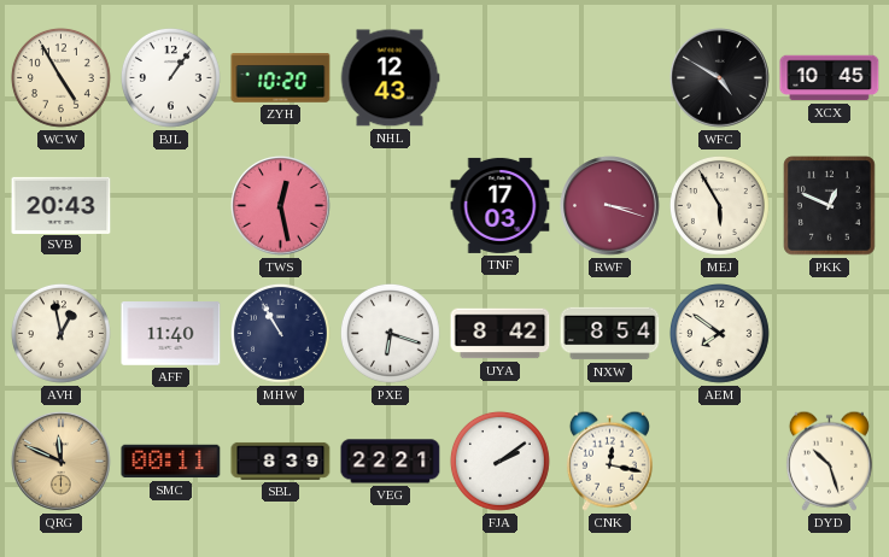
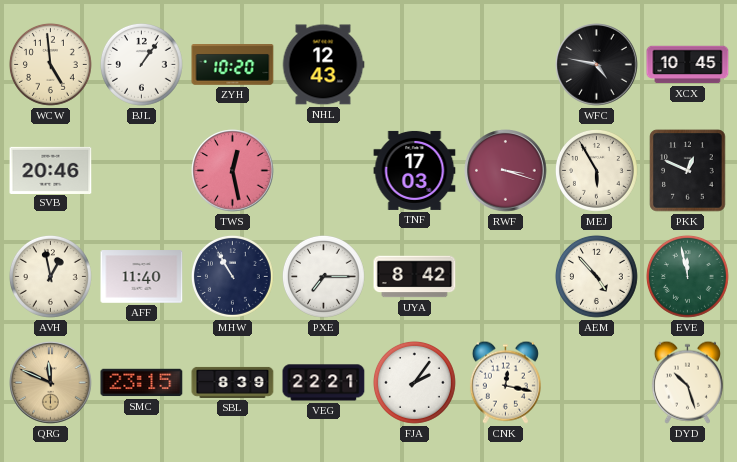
WCW: 4:55 -> 4:59 (50, 64)
WFC: 4:50 -> 4:47 (597, 65)
SVB: 20:43 -> 20:46 (51, 170)
PXE: 6:18 -> 7:15 (323, 276)
NXW: 8:54 -> none (610, 334)
AEM: 7:51 -> 4:53 (596, 276)
EVE: none -> 11:58 (687, 276)
SMC: 00:11 -> 23:15 (142, 383)
FJA: 2:09 -> 2:06 (414, 382)
